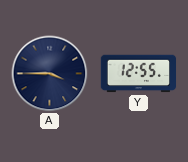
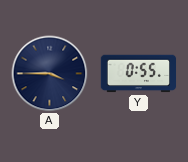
Y: 12:55 -> 0:55 (139, 74)
